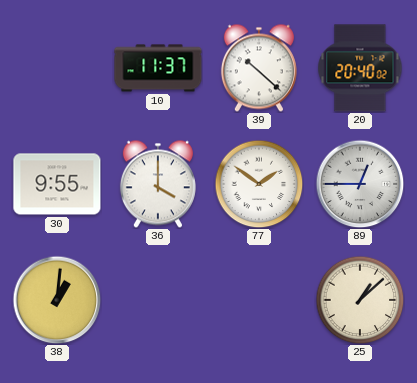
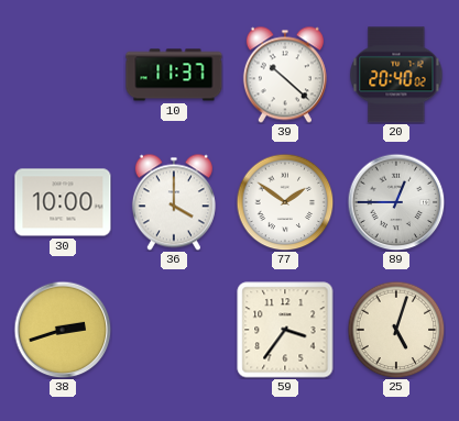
30: 9:55 -> 10:00 (63, 202)
38: 1:01 -> 2:42 (63, 330)
59: none -> 3:36 (285, 330)
25: 1:08 -> 5:03 (396, 330)
